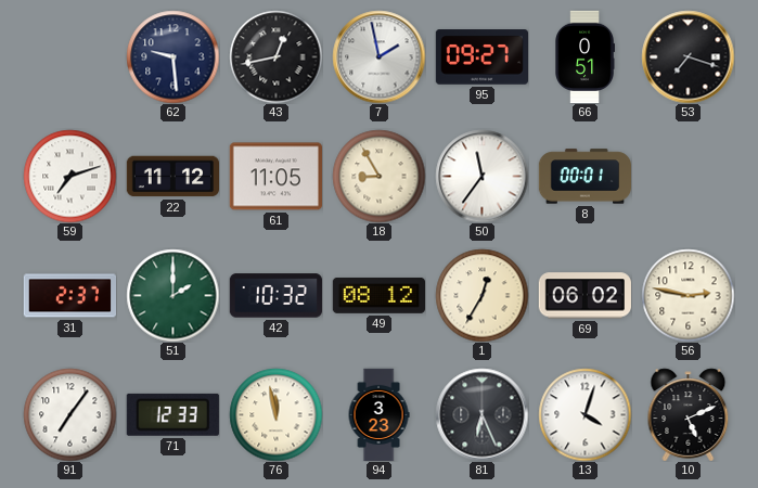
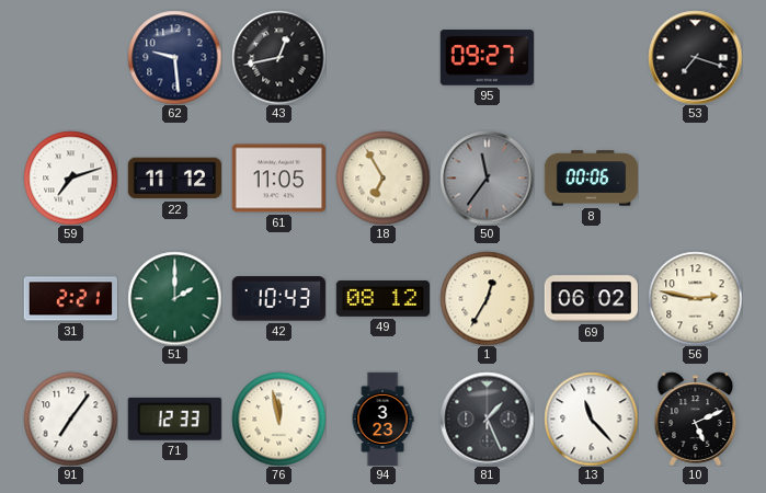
7: 1:58 -> none (378, 56)
66: 0:51 -> none (584, 56)
18: 8:55 -> 6:55 (382, 177)
50 dial: white -> grey (487, 177)
8: 00:01 -> 00:06 (591, 179)
31: 2:37 -> 2:21 (70, 299)
42: 10:32 -> 10:43 (278, 299)
81: 6:26 -> 1:26 (487, 419)
13: 4:03 -> 11:23 (591, 419)
